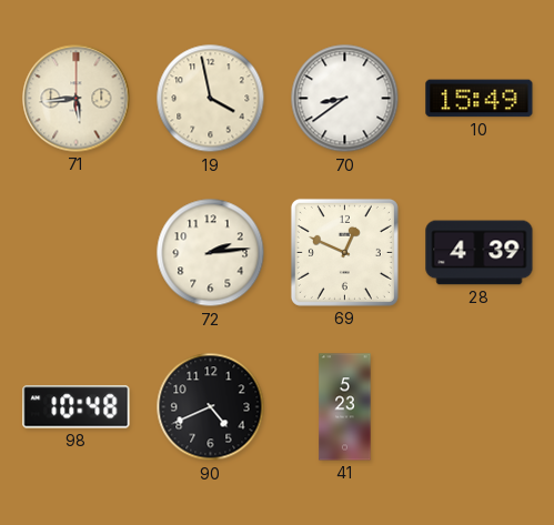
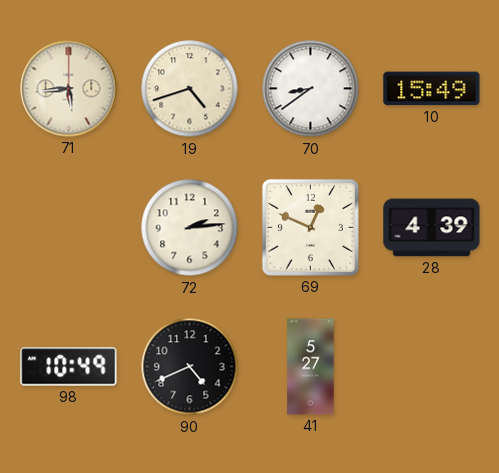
19: 3:58 -> 4:42 (190, 89)
98: 10:48 -> 10:49 (69, 367)
41: 5:23 -> 5:27 (311, 367)
